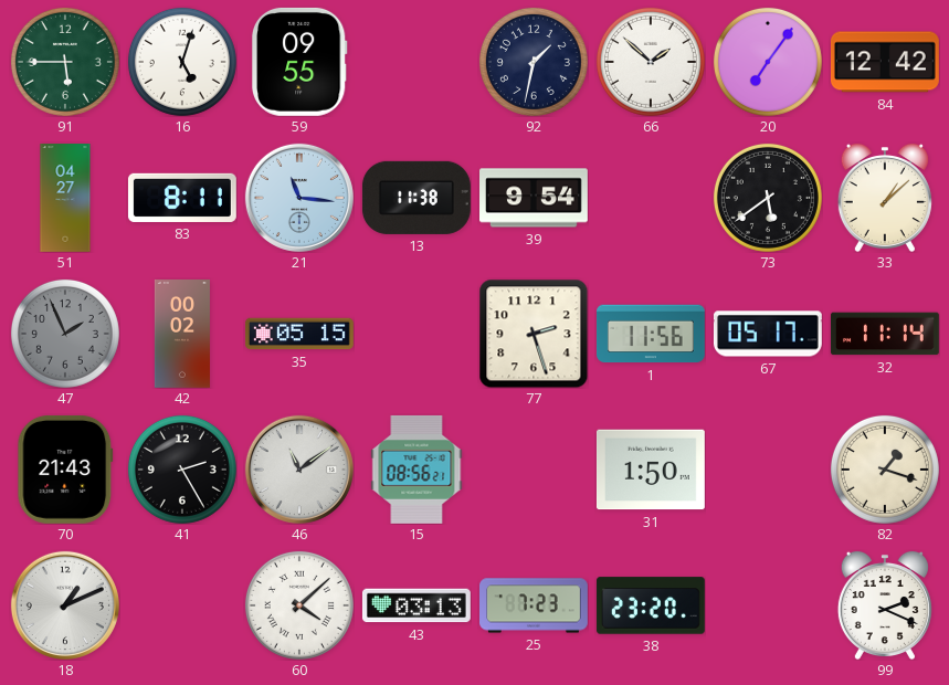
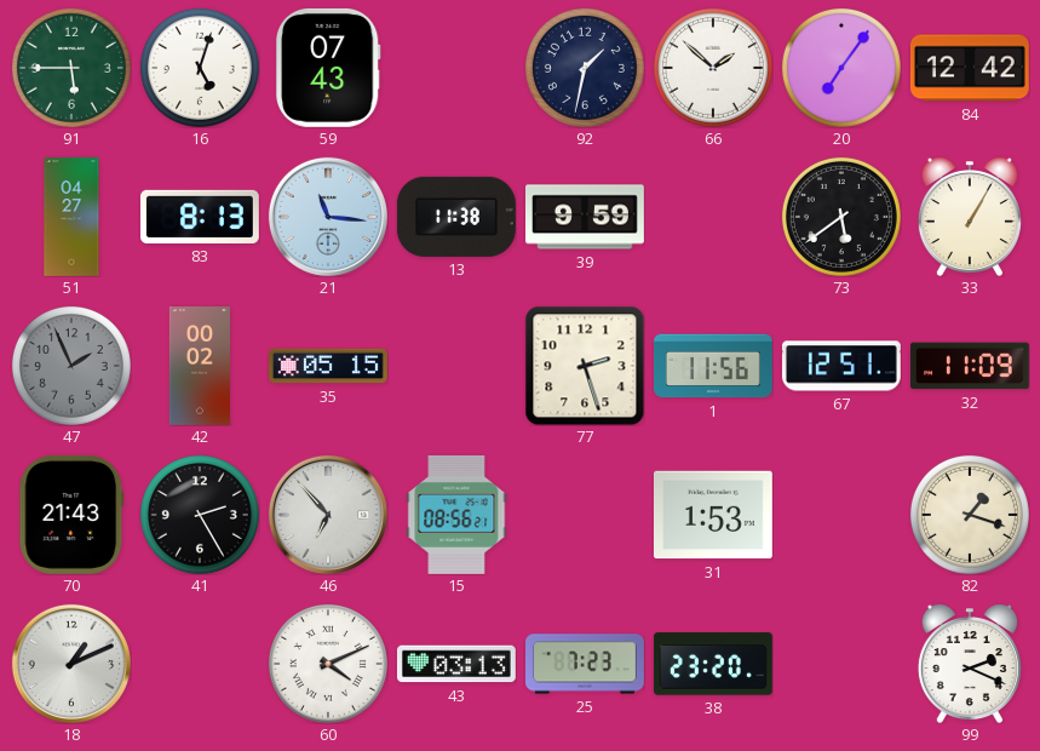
59: 09:55 -> 07:43 (328, 68)
83: 8:11 -> 8:13 (200, 217)
39: 9:54 -> 9:59 (586, 217)
33: 1:08 -> 1:05 (970, 217)
67: 05:17 -> 12:51 (841, 366)
32: 11:14 -> 11:09 (970, 366)
46: 11:09 -> 6:53 (328, 515)
31: 1:50 -> 1:53 (713, 515)
60: 4:08 -> 4:11 (328, 664)
